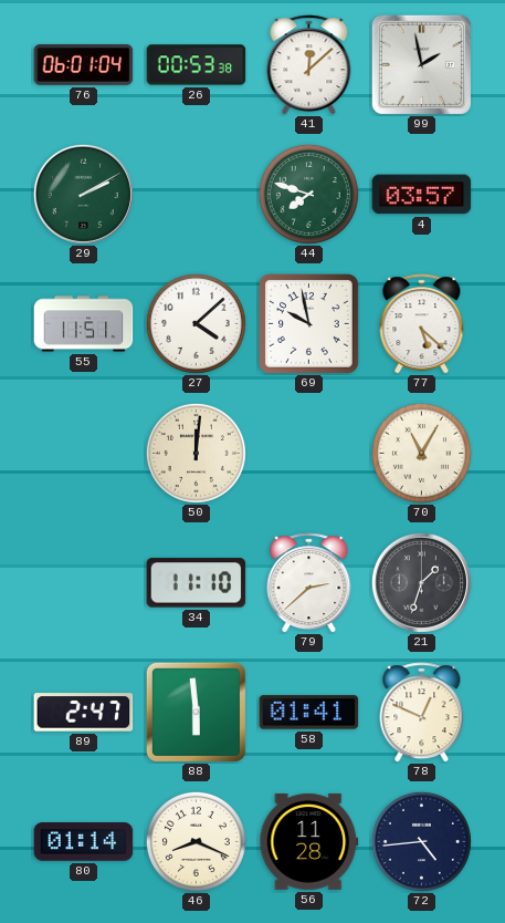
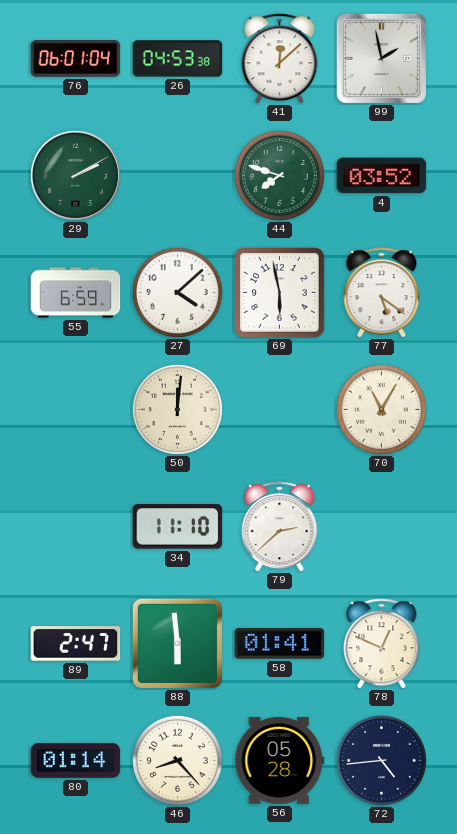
26: 00:53 -> 04:53 (178, 59)
4: 03:57 -> 03:52 (382, 176)
55: 11:51 -> 6:59 (76, 293)
69: 9:58 -> 5:58 (280, 293)
77: 5:22 -> 5:21 (382, 293)
21: 1:33 -> none (421, 582)
46: 8:19 -> 8:23 (177, 760)
56: 11:28 -> 05:28 (280, 760)
